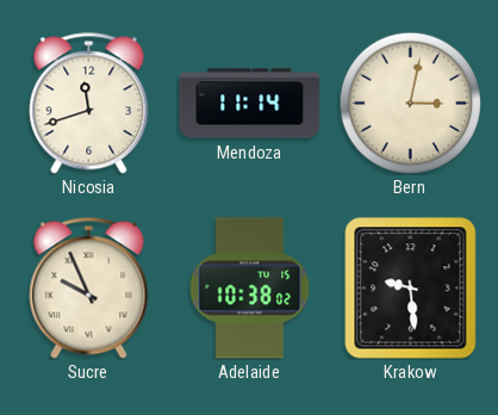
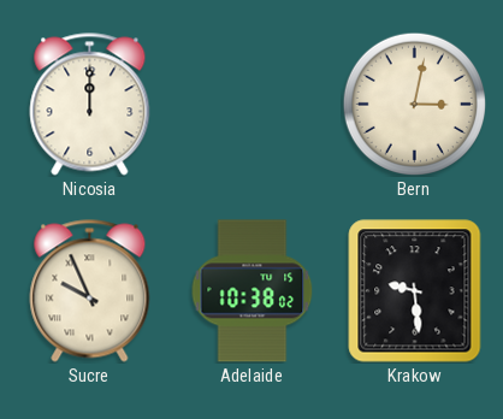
Nicosia: 11:42 -> 12:00 (90, 105)
Mendoza: 11:14 -> none (250, 104)
